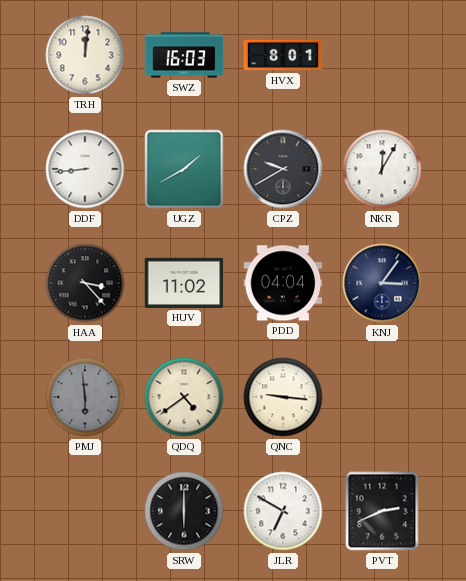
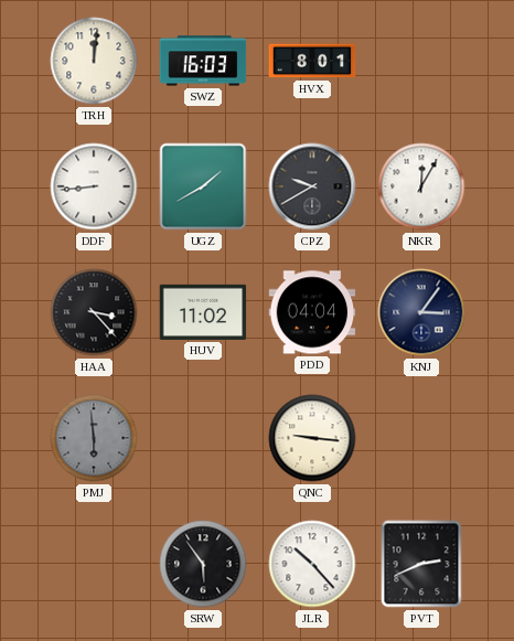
QDQ: 4:39 -> none (184, 397)
SRW: 6:00 -> 5:54 (203, 564)
JLR: 6:50 -> 10:23 (312, 564)
